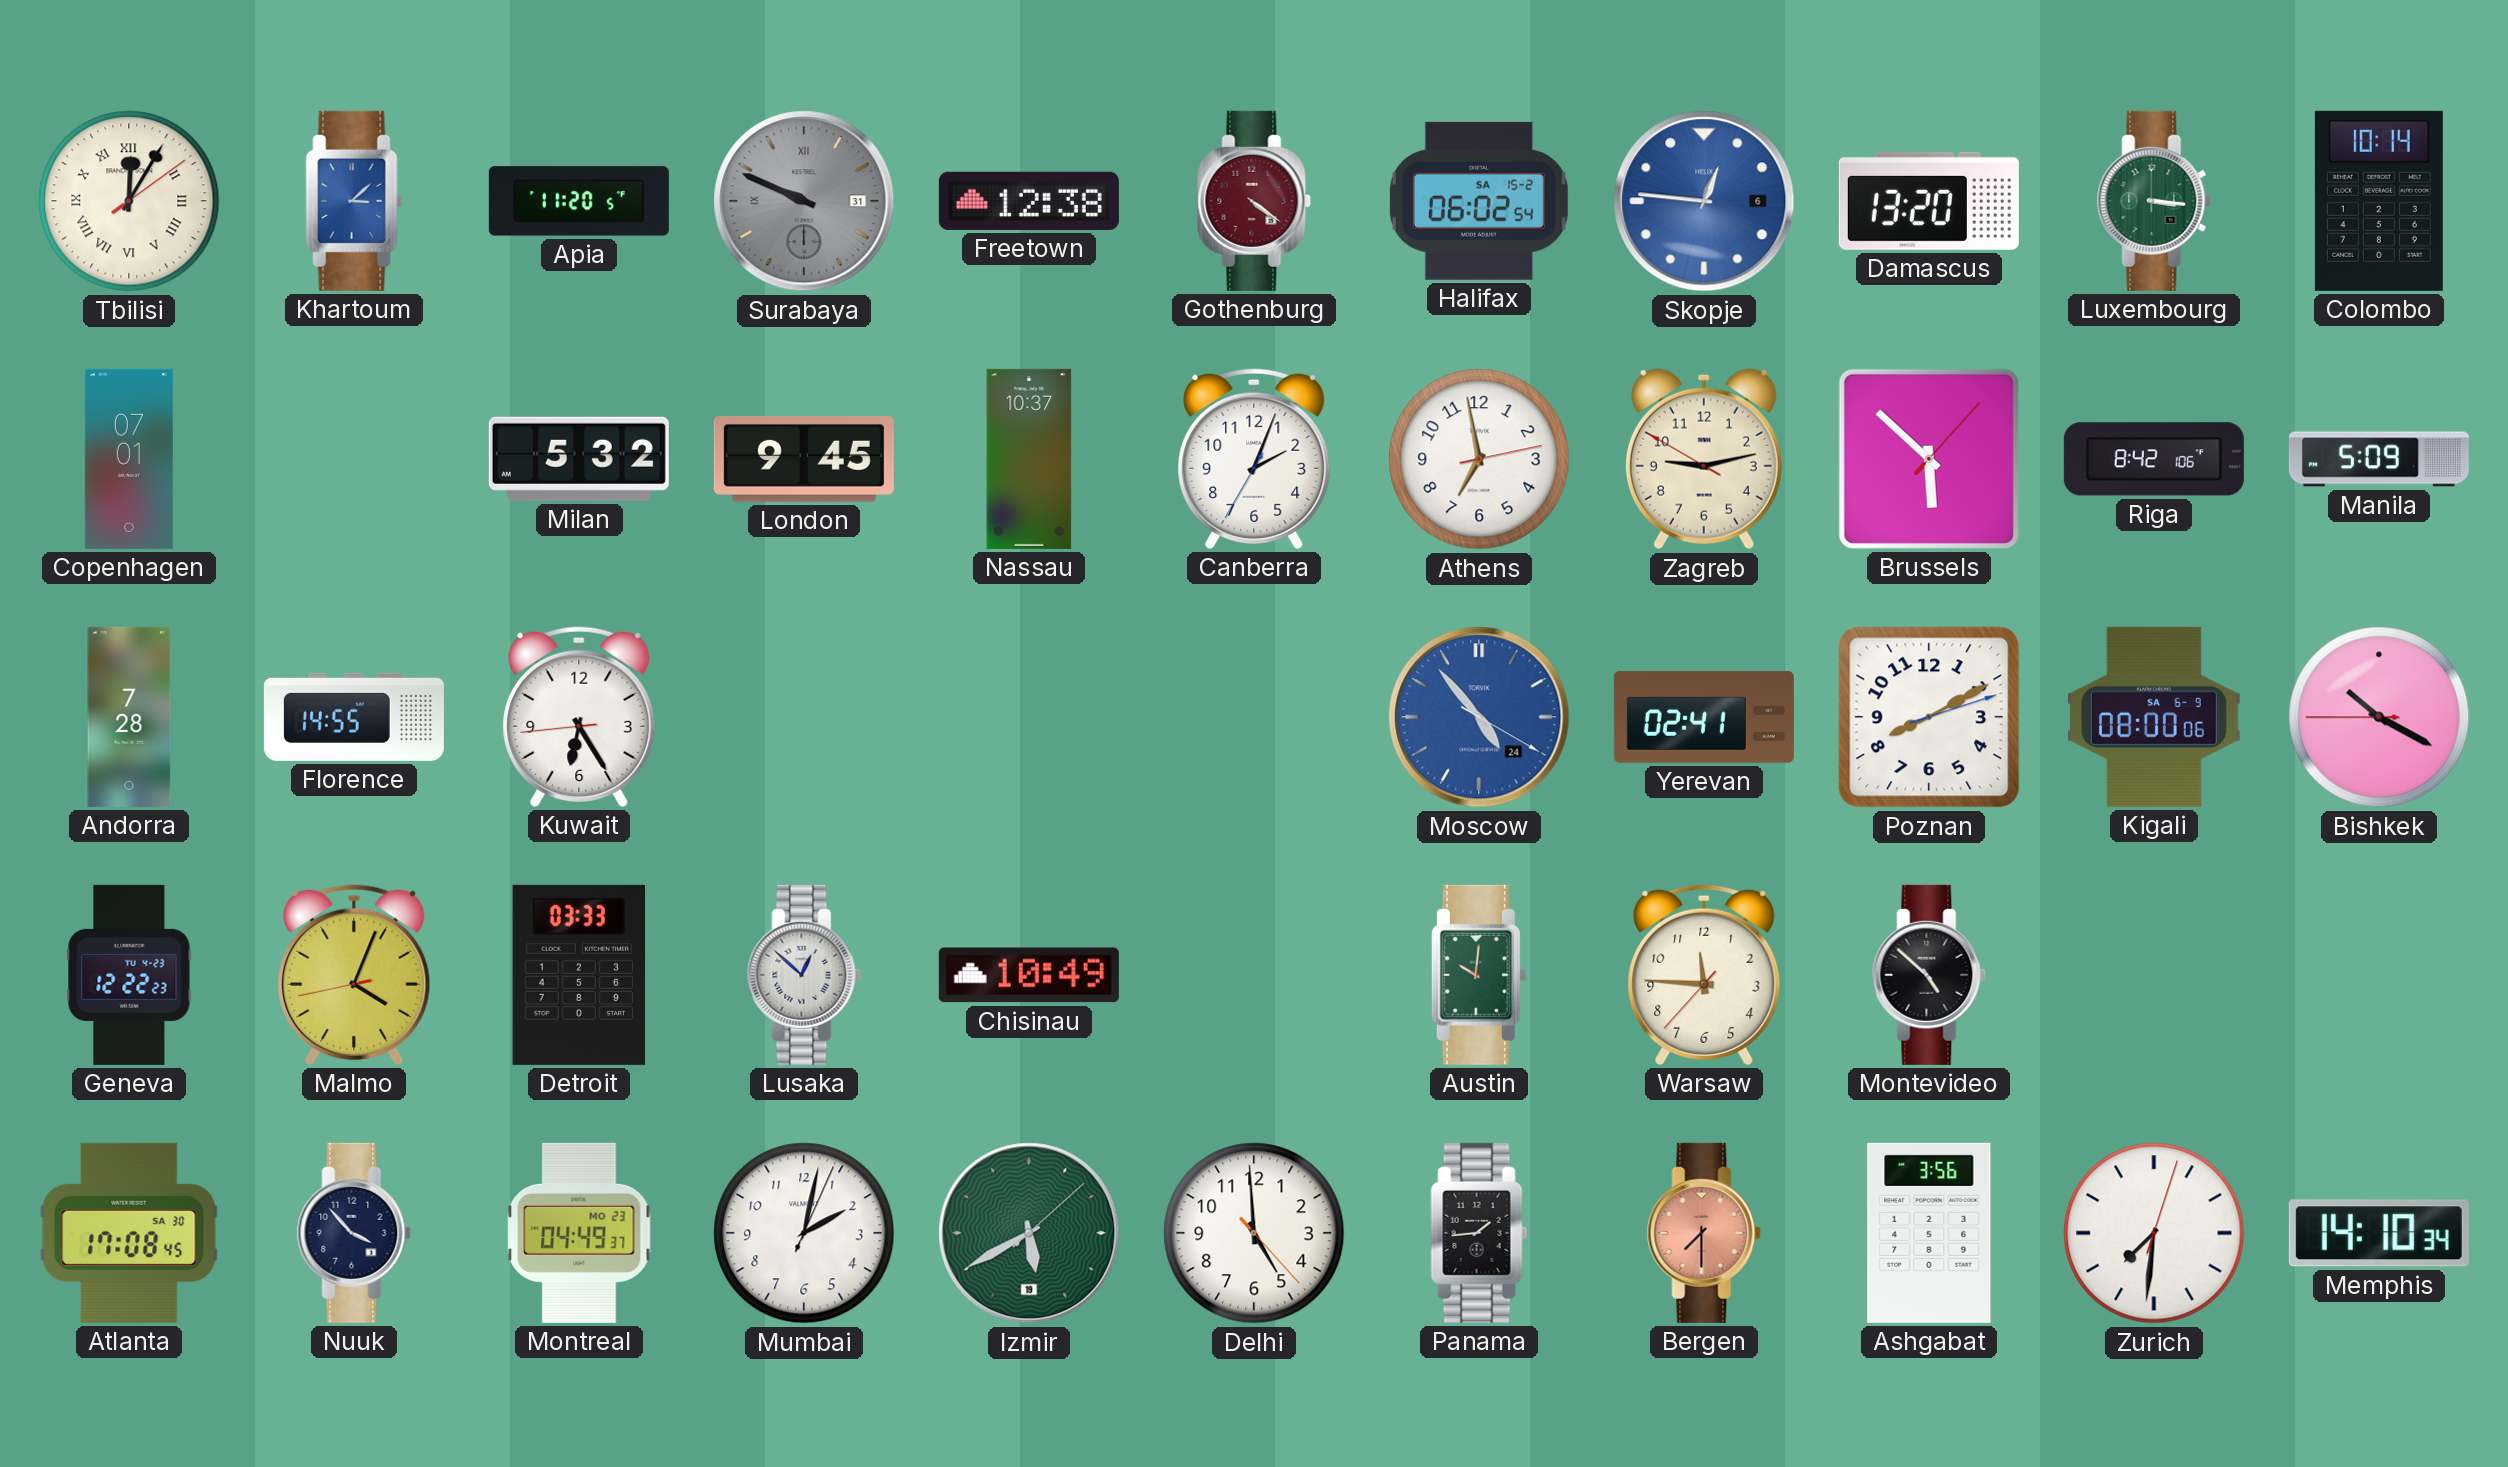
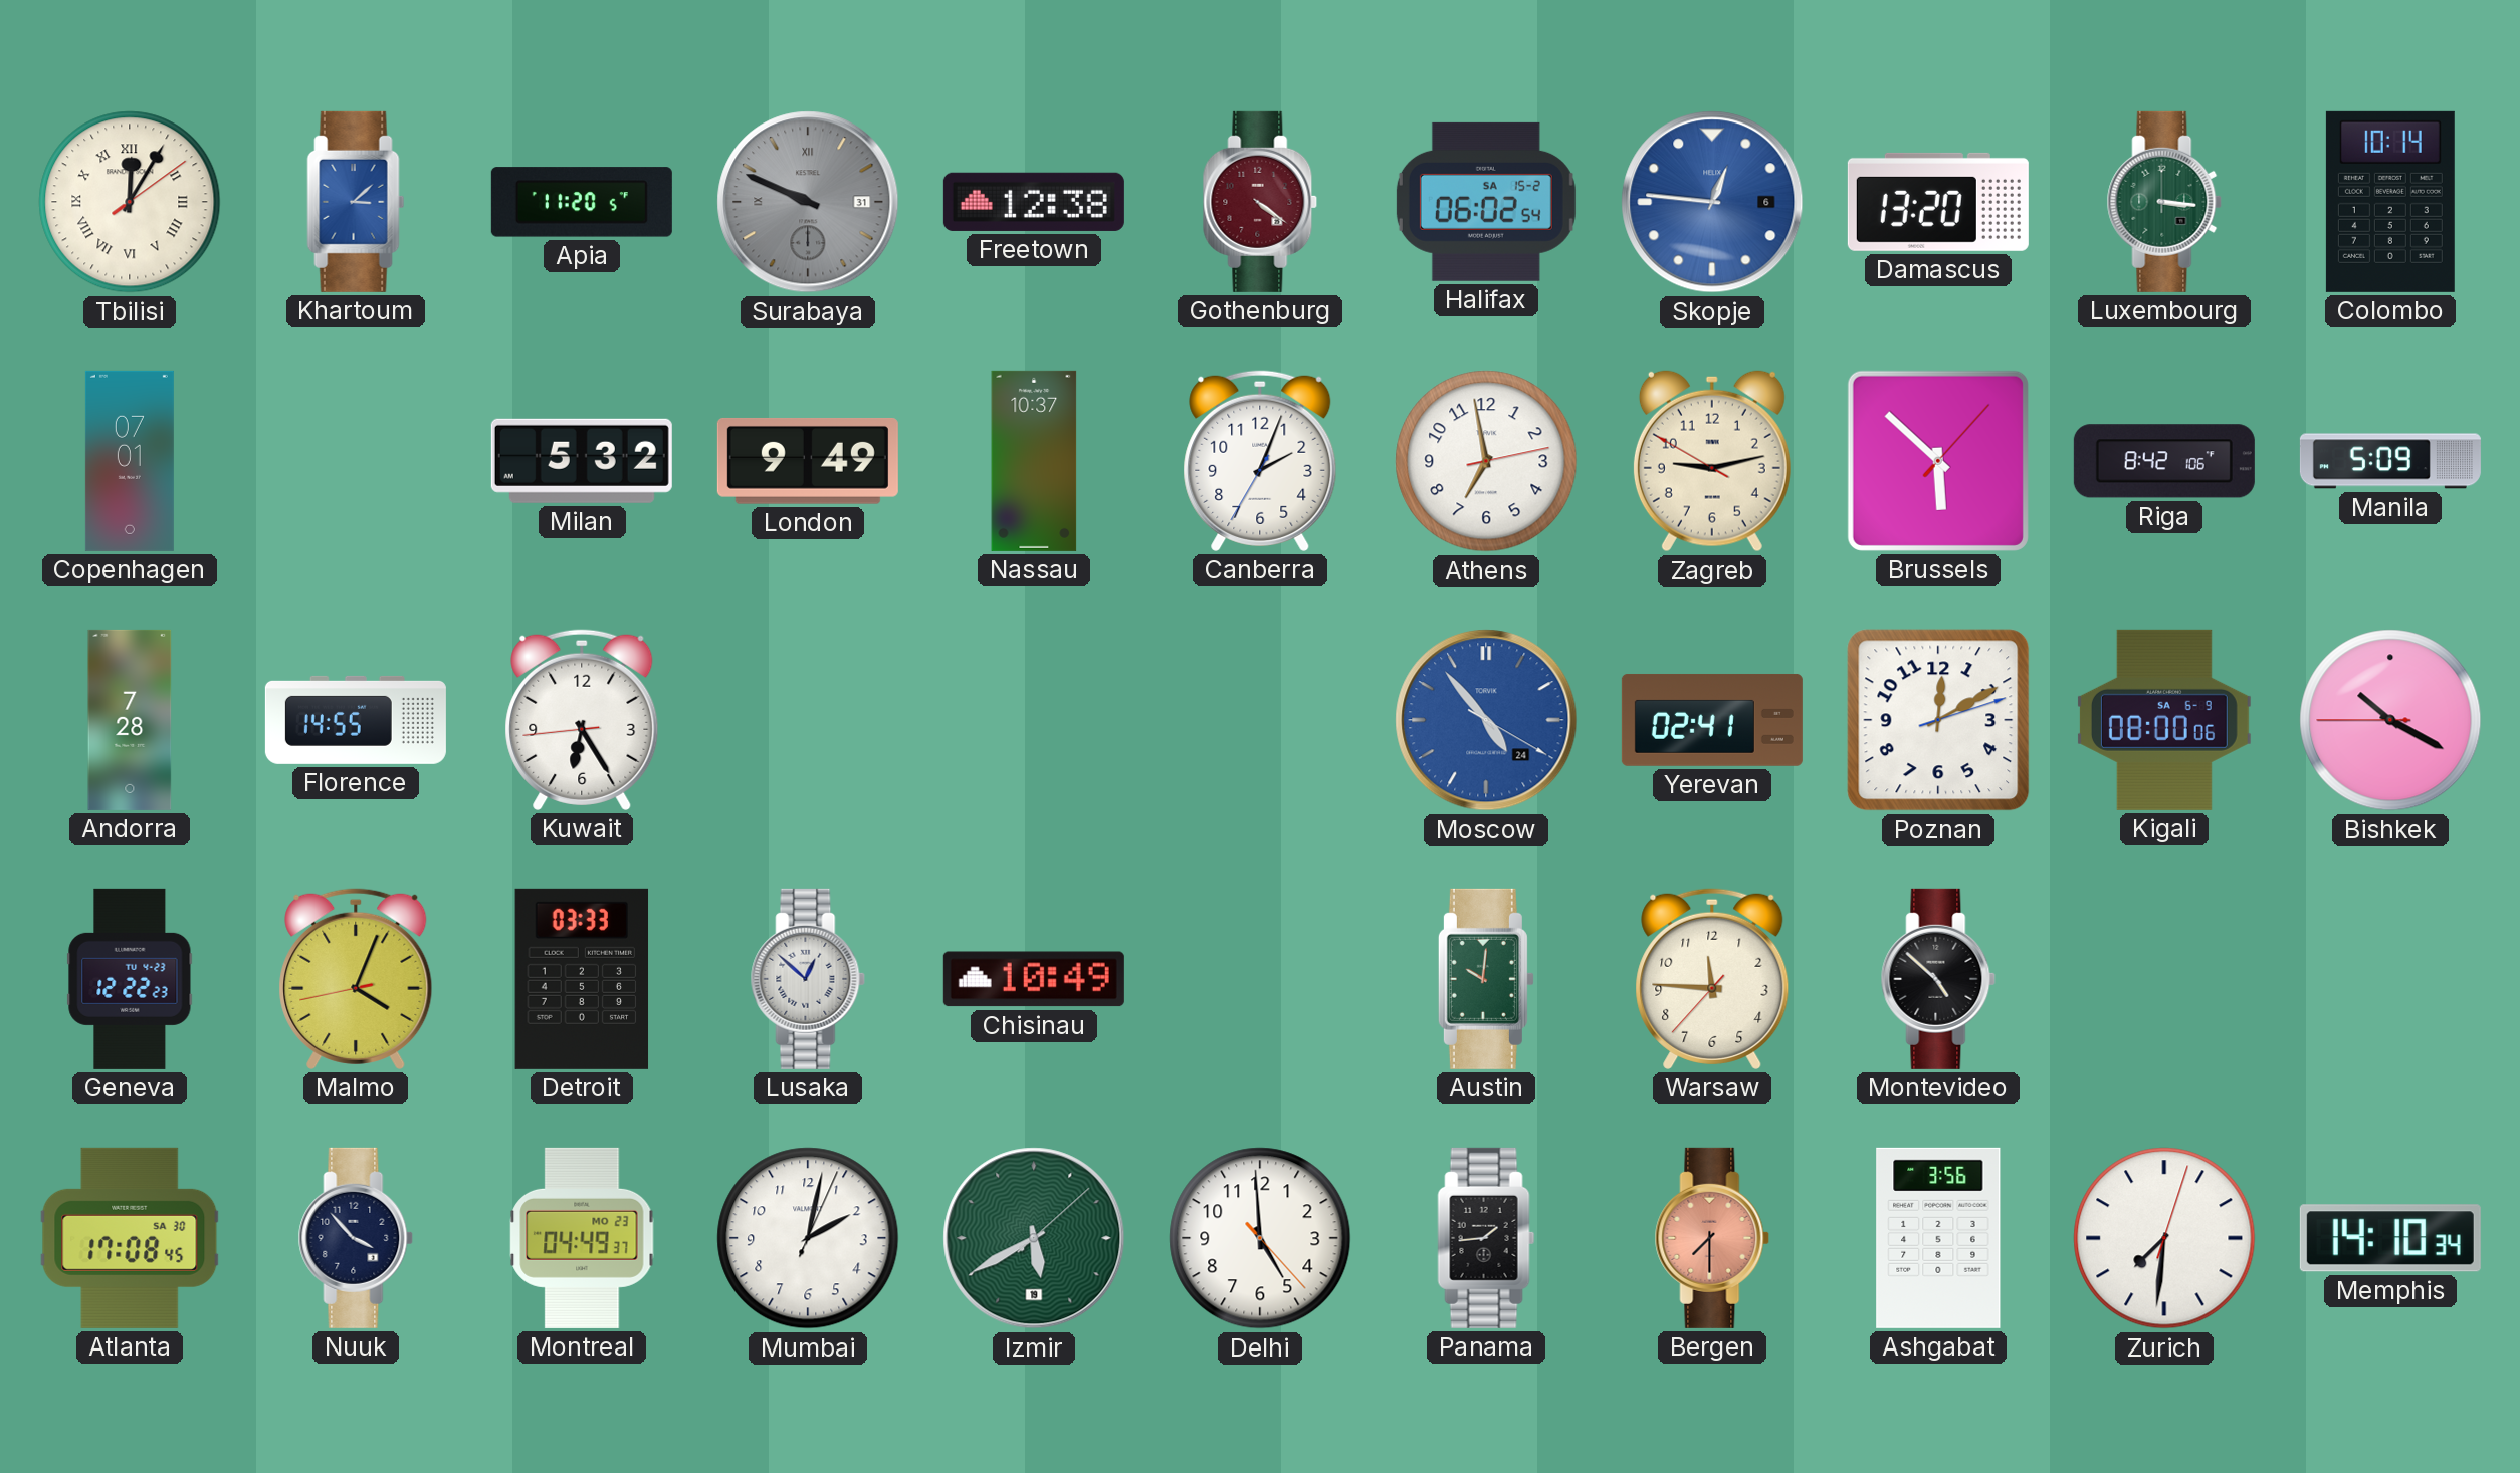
London: 9:45 -> 9:49 (808, 461)
Poznan: 8:10 -> 12:10 (1938, 720)
